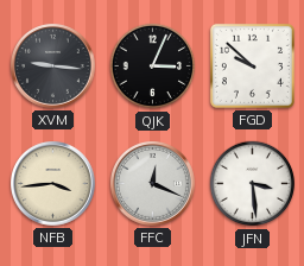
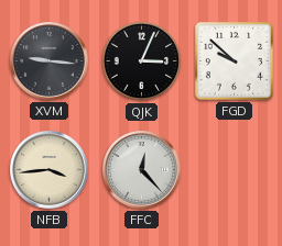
FFC: 12:19 -> 12:23 (142, 170)
JFN: 3:29 -> none (253, 184)
